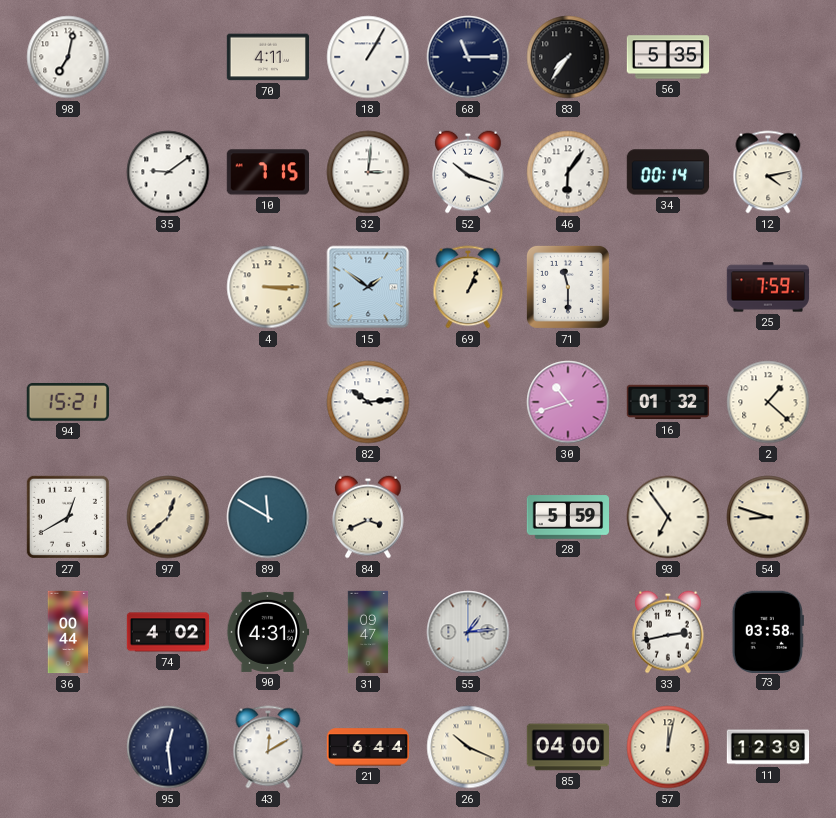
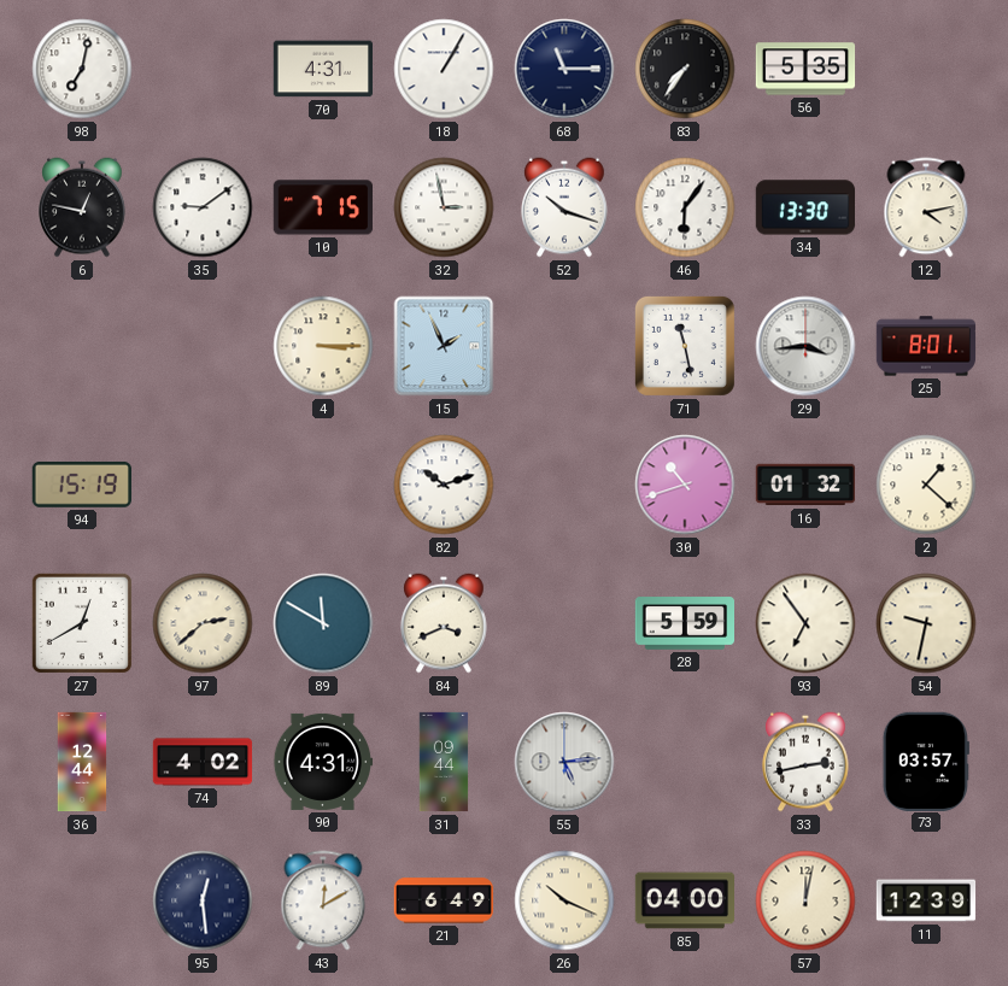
70: 4:11 -> 4:31 (322, 69)
6: none -> 12:47 (82, 207)
32: 3:01 -> 2:58 (444, 207)
34: 00:14 -> 13:30 (804, 207)
15: 1:51 -> 1:56 (444, 346)
69: 1:04 -> none (468, 287)
71: 11:30 -> 11:28 (685, 346)
29: none -> 3:44 (805, 346)
25: 7:59 -> 8:01 (926, 346)
94: 15:21 -> 15:19 (82, 485)
82: 10:14 -> 10:12 (444, 485)
97: 12:38 -> 2:38 (203, 623)
54: 8:48 -> 9:32 (926, 623)
36: 00:44 -> 12:44 (82, 762)
31: 09:47 -> 09:44 (444, 762)
55: 1:14 -> 5:14 (564, 762)
73: 03:58 -> 03:57 (926, 761)
21: 6:44 -> 6:49 (444, 900)
